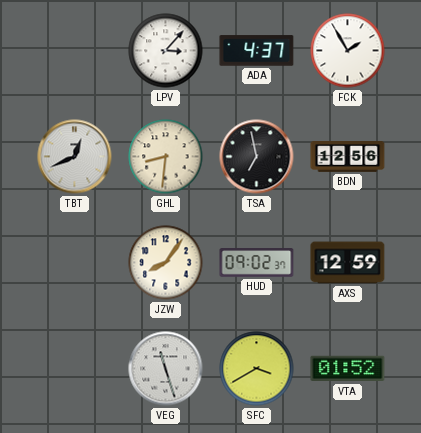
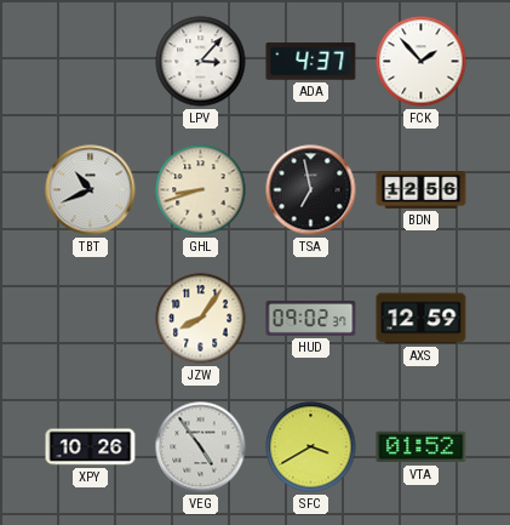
FCK: 1:55 -> 1:53 (422, 62)
TBT: 12:41 -> 10:41 (91, 190)
GHL: 8:31 -> 8:42 (201, 190)
XPY: none -> 10:26 (91, 447)
VEG: 11:27 -> 4:54 (201, 447)
